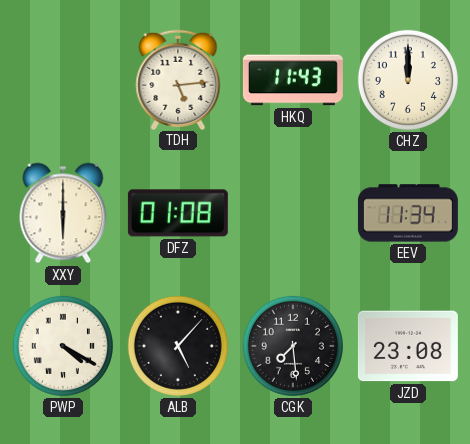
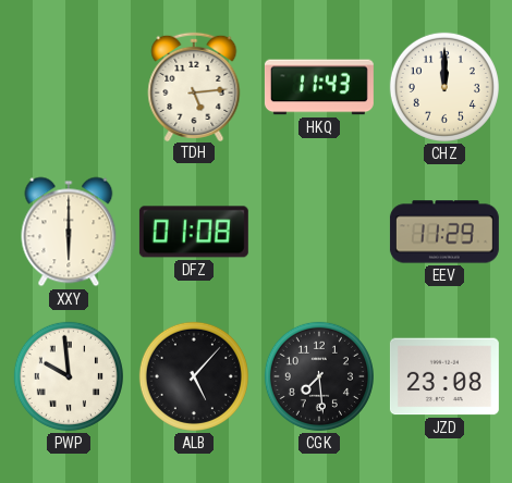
EEV: 11:34 -> 11:29 (444, 232)
PWP: 4:20 -> 9:59 (69, 376)
